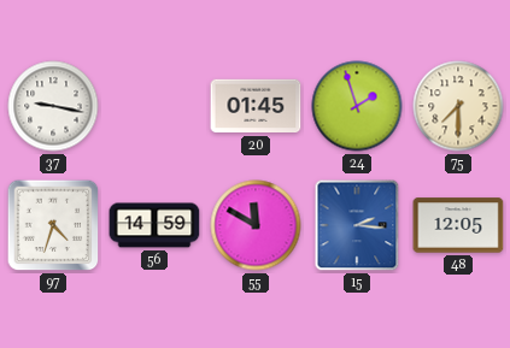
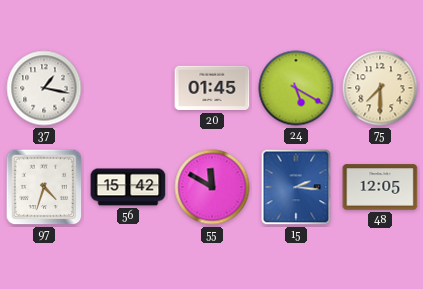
37: 9:17 -> 1:17 (44, 88)
24: 1:57 -> 5:20 (296, 88)
56: 14:59 -> 15:42 (128, 187)
